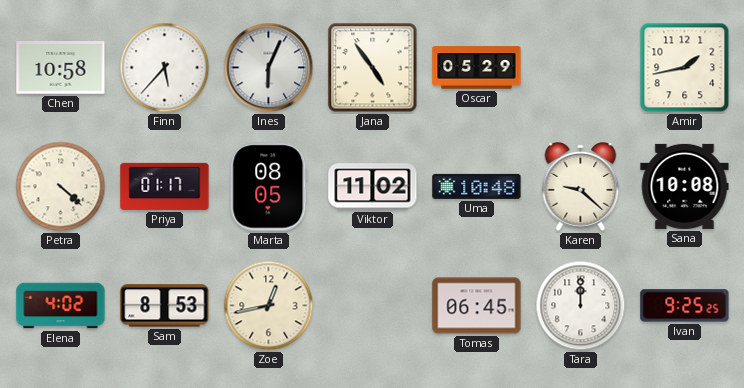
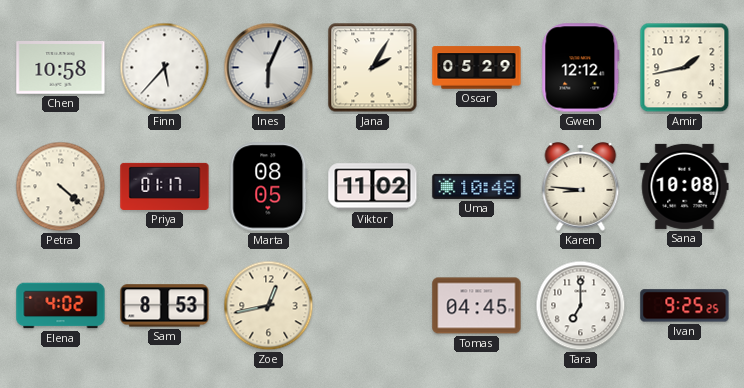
Jana: 4:54 -> 2:05 (373, 68)
Gwen: none -> 12:12 (581, 68)
Karen: 9:22 -> 8:46 (581, 187)
Tomas: 06:45 -> 04:45 (477, 306)
Tara: 12:00 -> 7:00 (581, 306)
